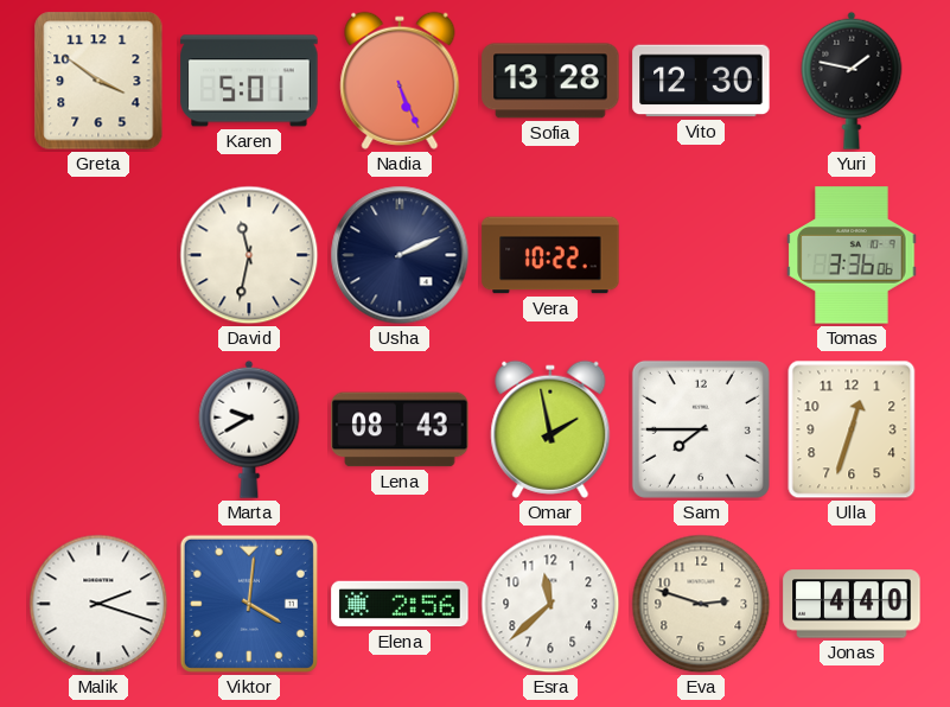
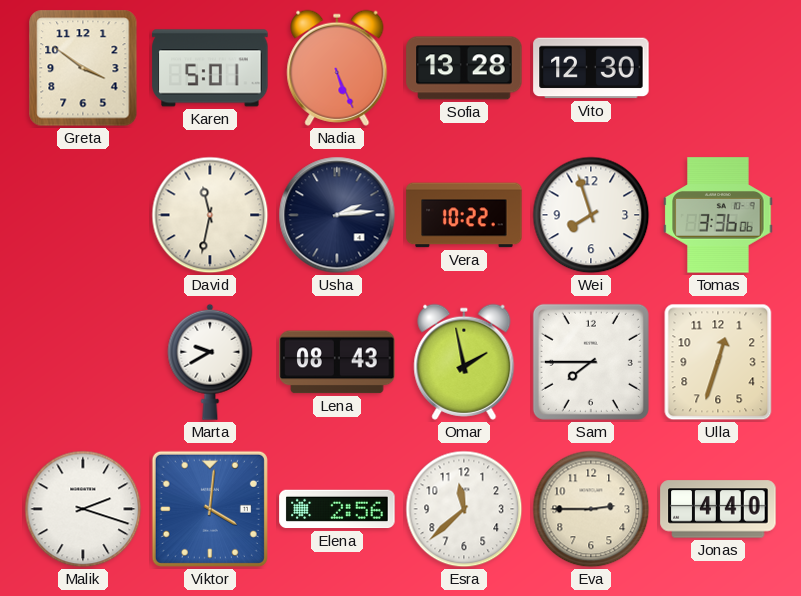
Yuri: 1:47 -> none (852, 81)
Usha: 2:11 -> 2:14 (337, 215)
Wei: none -> 7:57 (591, 215)
Eva: 2:48 -> 2:45 (591, 509)
